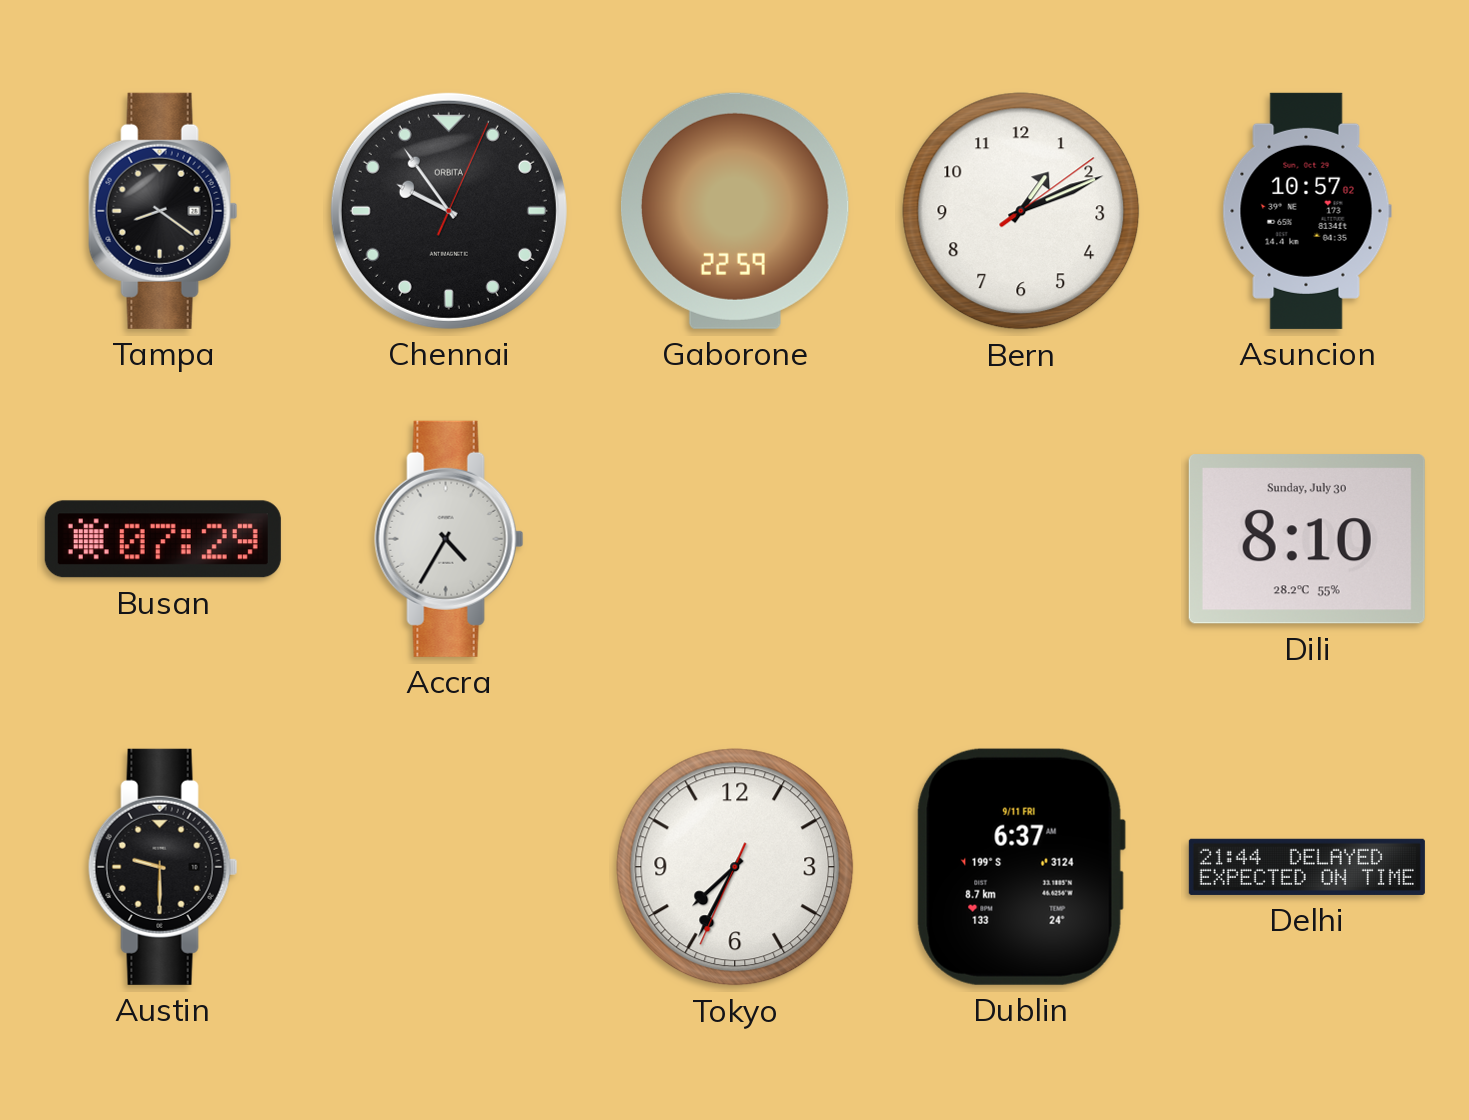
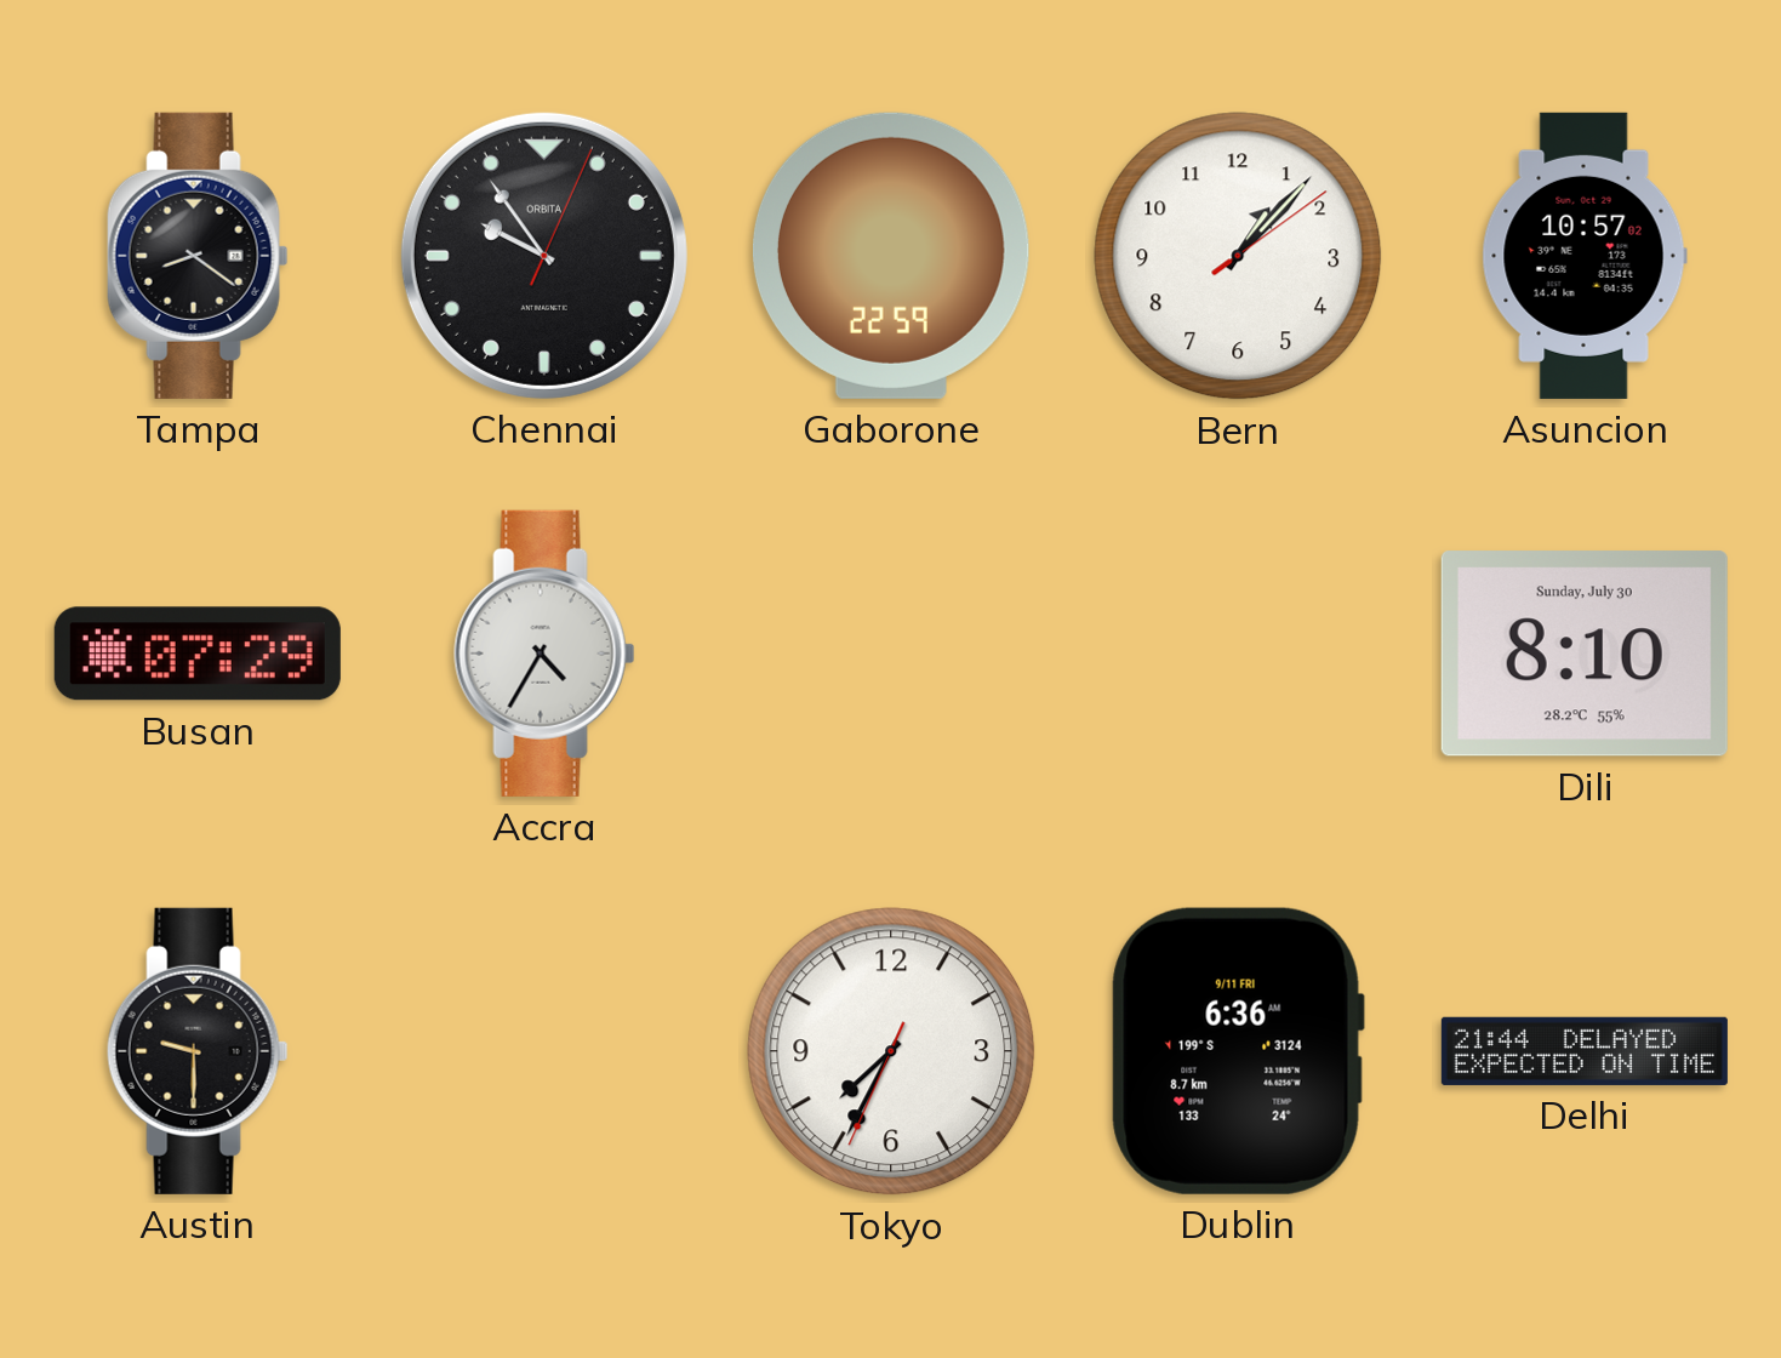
Bern: 1:11 -> 1:07 (1238, 256)
Dublin: 6:37 -> 6:36 (1238, 1051)
